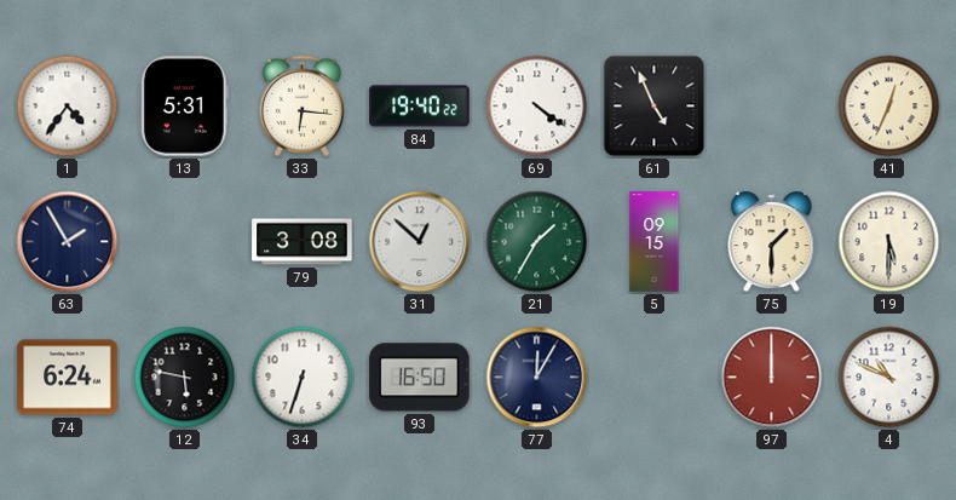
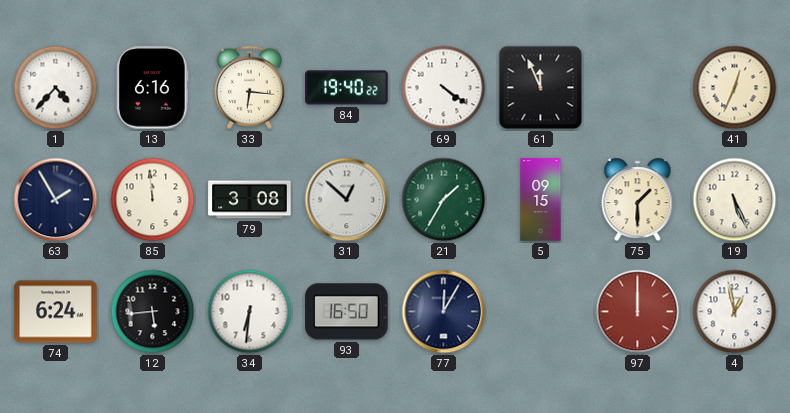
1: 4:36 -> 4:37 (56, 88)
13: 5:31 -> 6:16 (153, 88)
61: 4:56 -> 11:56 (541, 88)
85: none -> 11:59 (153, 200)
19: 5:30 -> 5:26 (735, 200)
12: 5:47 -> 5:44 (153, 312)
34: 6:33 -> 6:31 (250, 312)
4: 10:49 -> 12:58 (735, 312)
